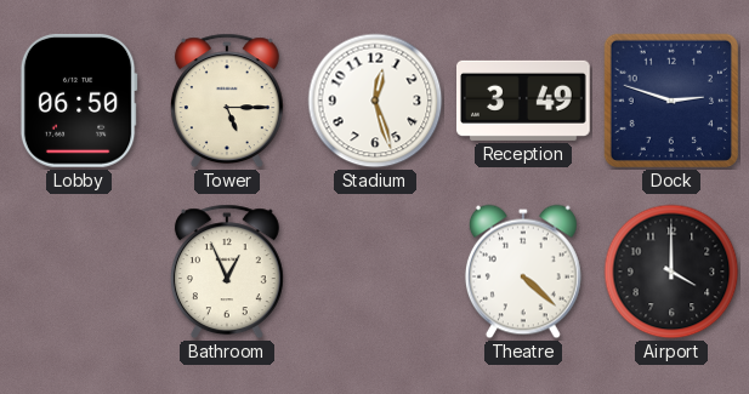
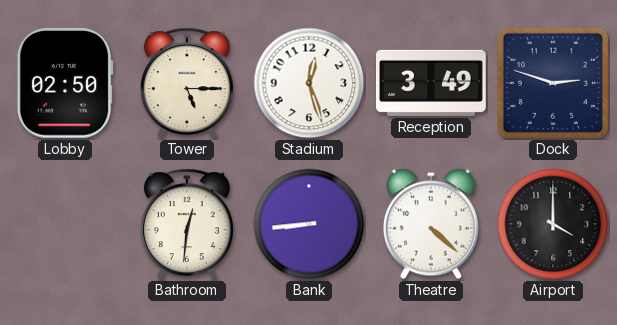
Lobby: 06:50 -> 02:50 (65, 83)
Bathroom: 12:56 -> 12:31 (187, 224)
Bank: none -> 8:44 (309, 224)
